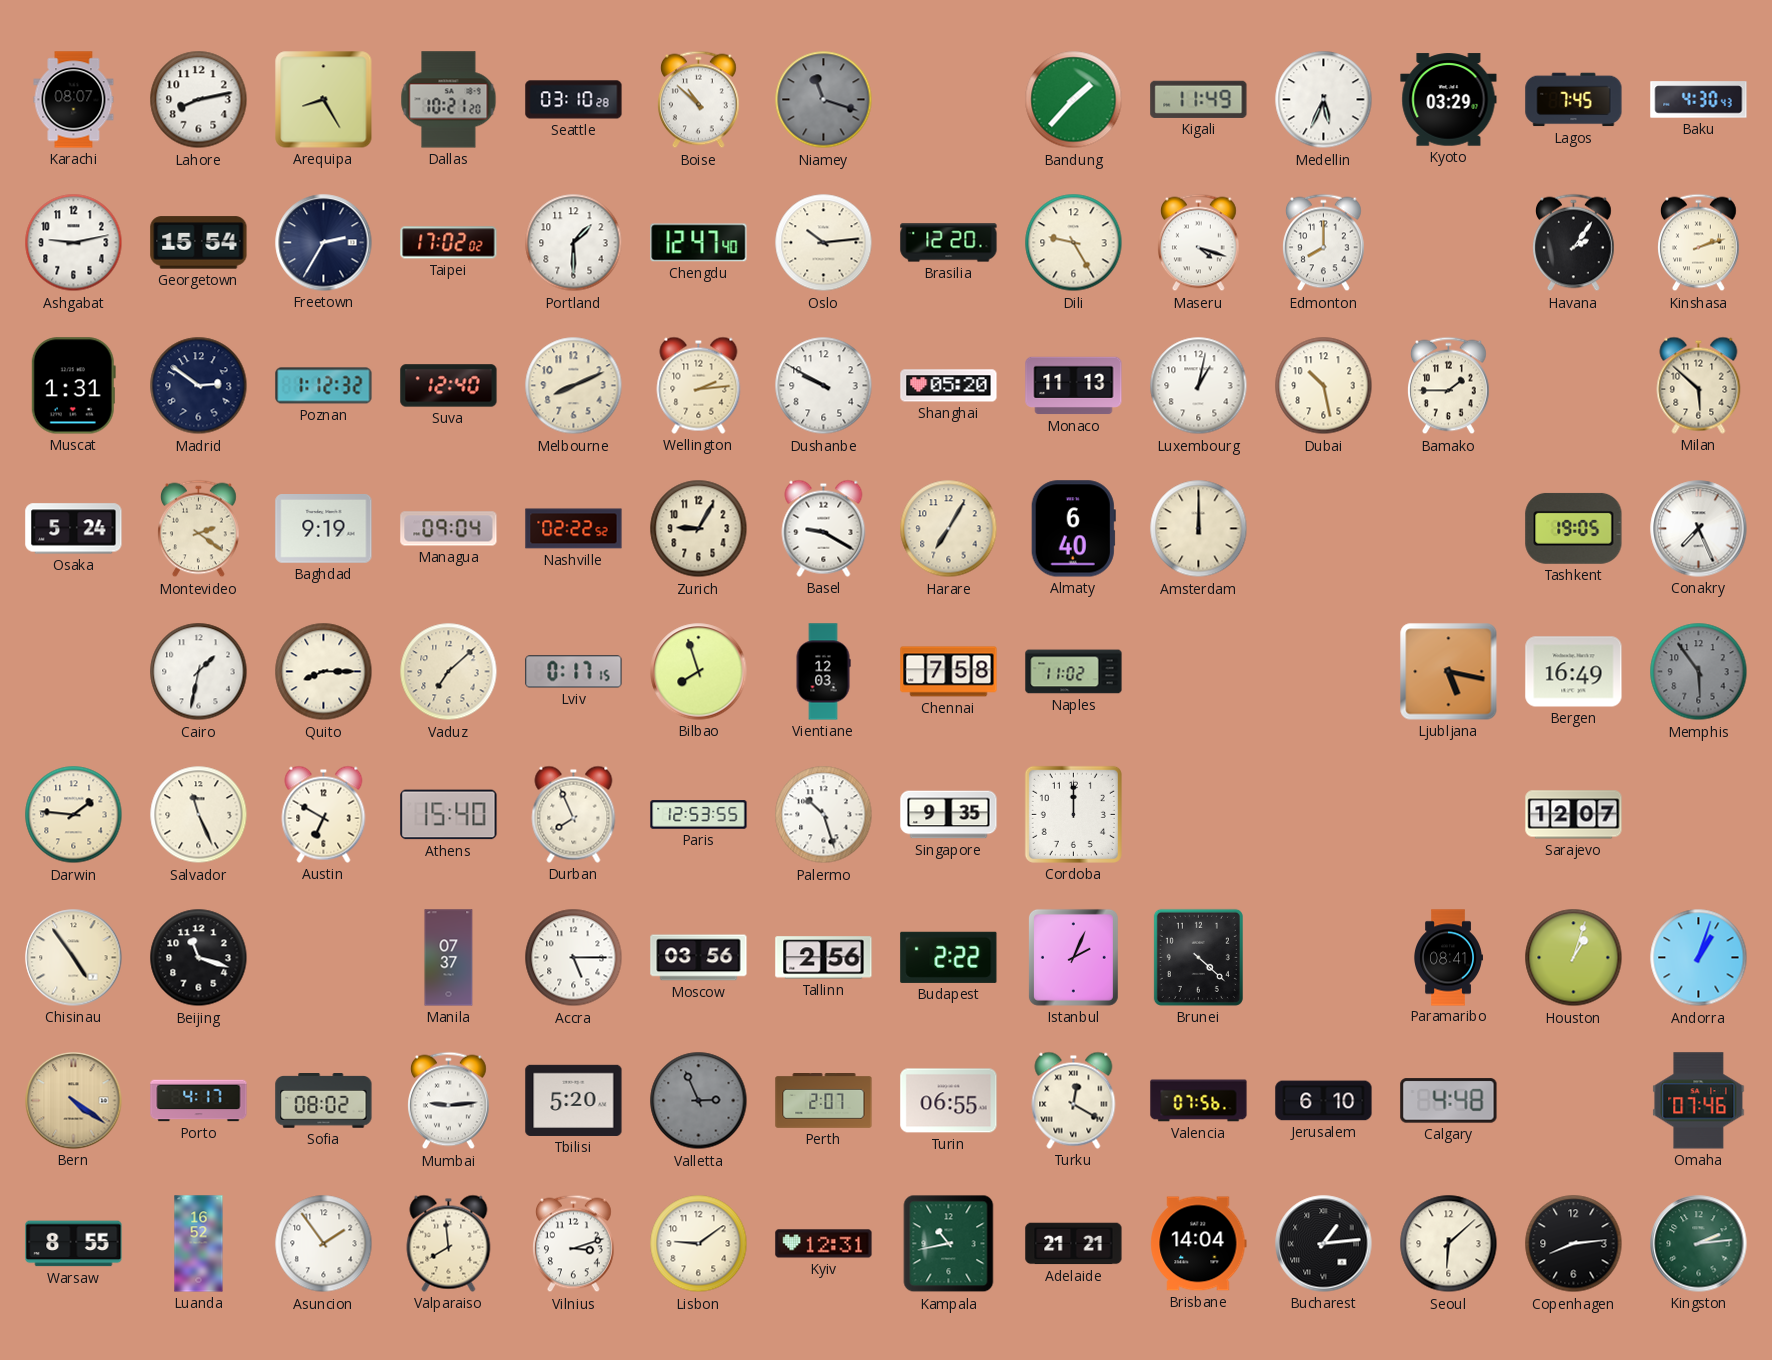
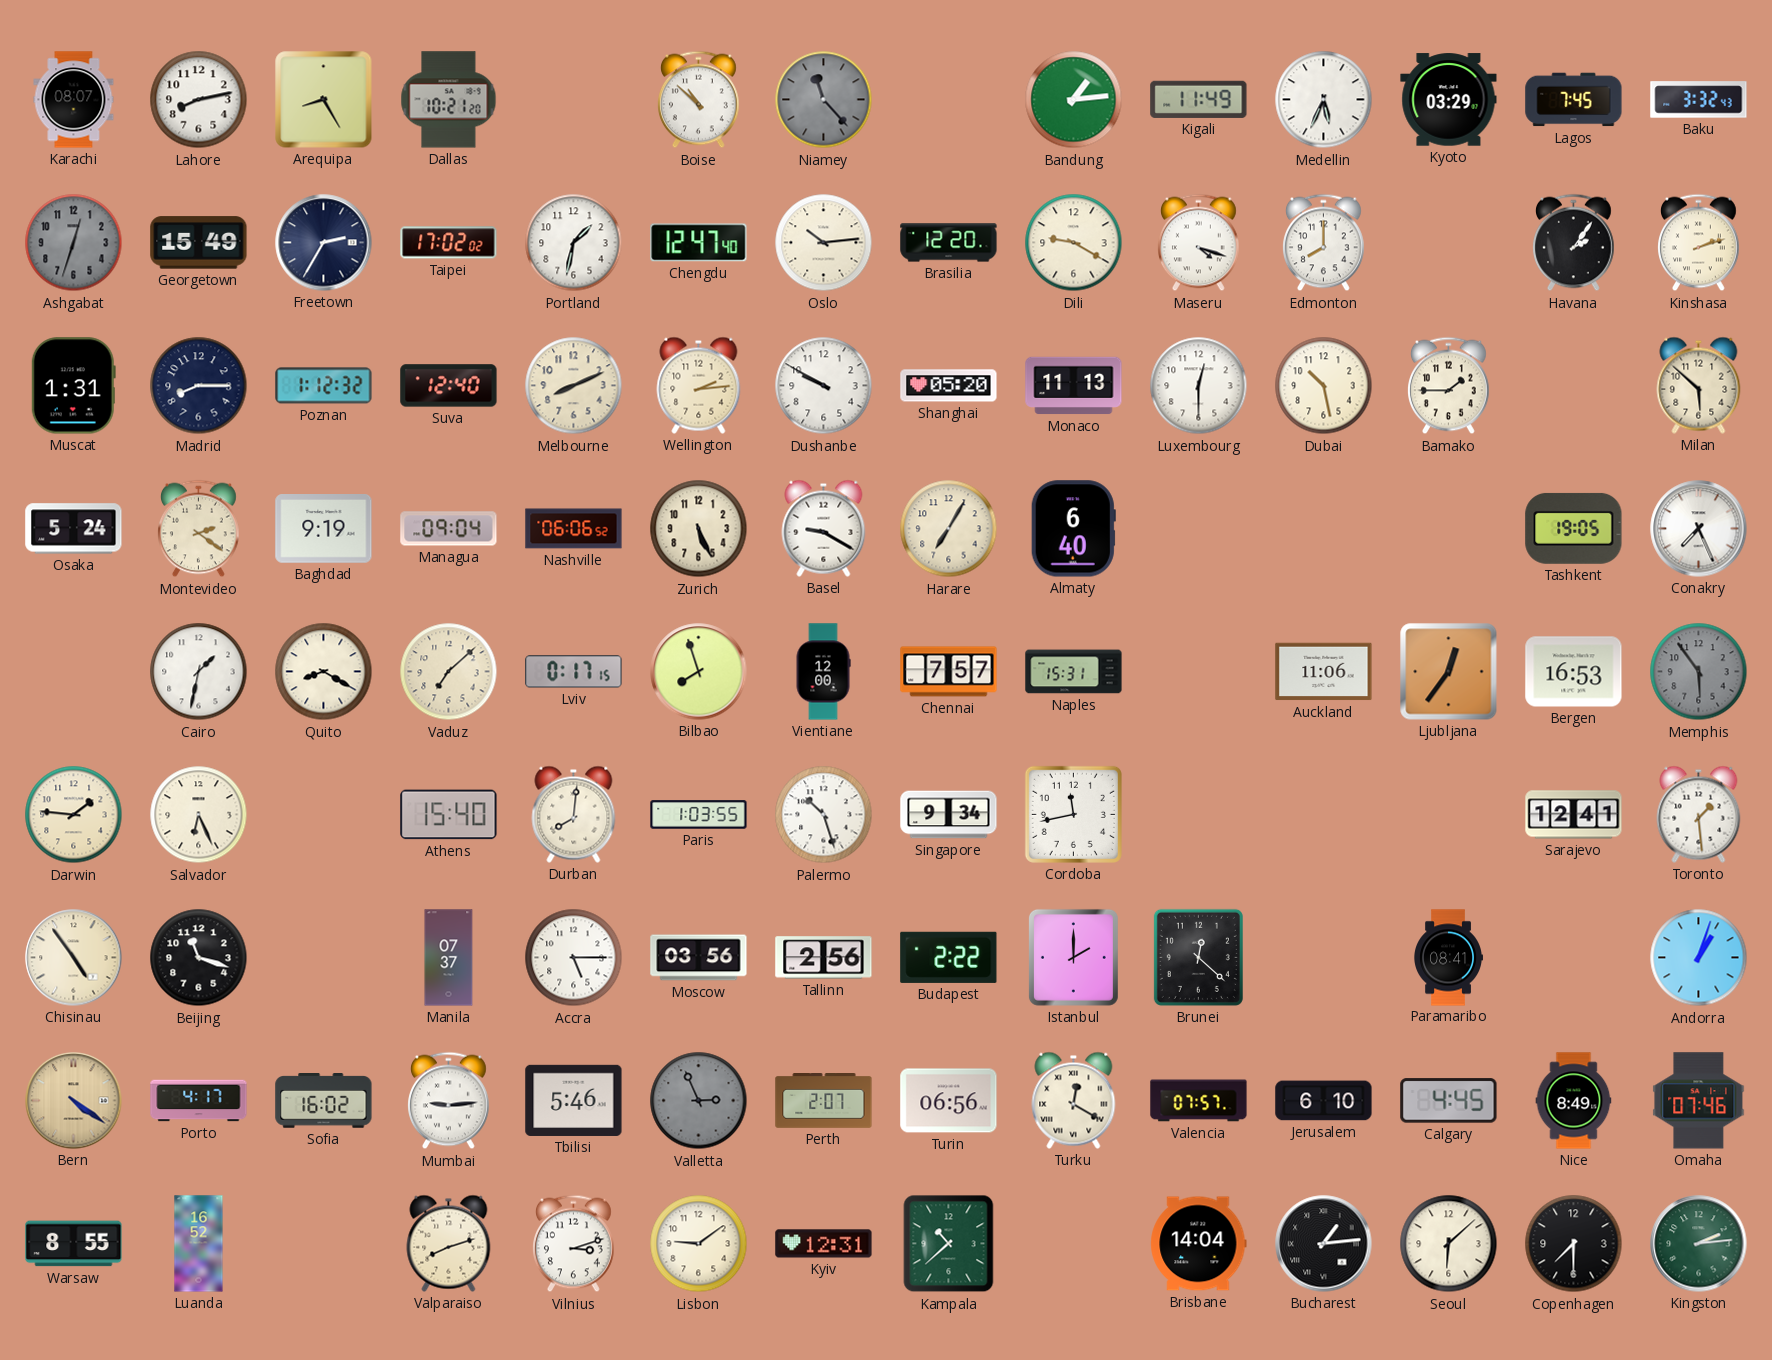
Seattle: 03:10 -> none (574, 100)
Niamey: 11:18 -> 11:23 (824, 100)
Bandung: 1:37 -> 1:14 (1074, 100)
Baku: 4:30 -> 3:32 (1699, 100)
Ashgabat: 9:13 -> 12:33 (74, 243)
Ashgabat dial: white -> grey (74, 243)
Georgetown: 15:54 -> 15:49 (199, 243)
Portland: 1:30 -> 1:32 (574, 243)
Dili: 9:25 -> 9:20 (1074, 243)
Madrid: 2:51 -> 8:15 (199, 386)
Luxembourg: 1:02 -> 12:30 (1199, 386)
Nashville: 02:22 -> 06:06 (574, 529)
Zurich: 9:05 -> 5:26 (699, 529)
Amsterdam: 12:00 -> none (1199, 529)
Quito: 8:15 -> 8:20 (324, 672)
Vientiane: 12:03 -> 12:00 (823, 672)
Chennai: 7:58 -> 7:57 (949, 672)
Naples: 11:02 -> 15:31 (1074, 672)
Auckland: none -> 11:06 (1324, 672)
Ljubljana: 5:17 -> 12:36 (1449, 672)
Bergen: 16:49 -> 16:53 (1574, 672)
Salvador: 11:26 -> 6:26 (199, 815)
Austin: 6:50 -> none (324, 814)
Durban: 7:56 -> 8:01 (574, 814)
Paris: 12:53 -> 1:03 (699, 815)
Singapore: 9:35 -> 9:34 (949, 815)
Cordoba: 12:00 -> 11:43 (1073, 814)
Sarajevo: 12:07 -> 12:41 (1574, 815)
Toronto: none -> 1:29 (1699, 814)
Istanbul: 2:04 -> 2:00 (1073, 957)
Brunei: 4:22 -> 12:22 (1198, 957)
Houston: 1:03 -> none (1574, 958)
Sofia: 08:02 -> 16:02 (324, 1101)
Tbilisi: 5:20 -> 5:46 (574, 1100)
Turin: 06:55 -> 06:56 (949, 1101)
Valencia: 07:56 -> 07:57 (1199, 1101)
Calgary: 4:48 -> 4:45 (1449, 1101)
Nice: none -> 8:49 (1574, 1101)
Asuncion: 1:54 -> none (324, 1244)
Valparaiso: 7:59 -> 8:12 (449, 1243)
Kampala: 10:43 -> 10:38 (949, 1244)
Adelaide: 21:21 -> none (1074, 1244)
Copenhagen: 8:14 -> 7:30 (1574, 1244)
